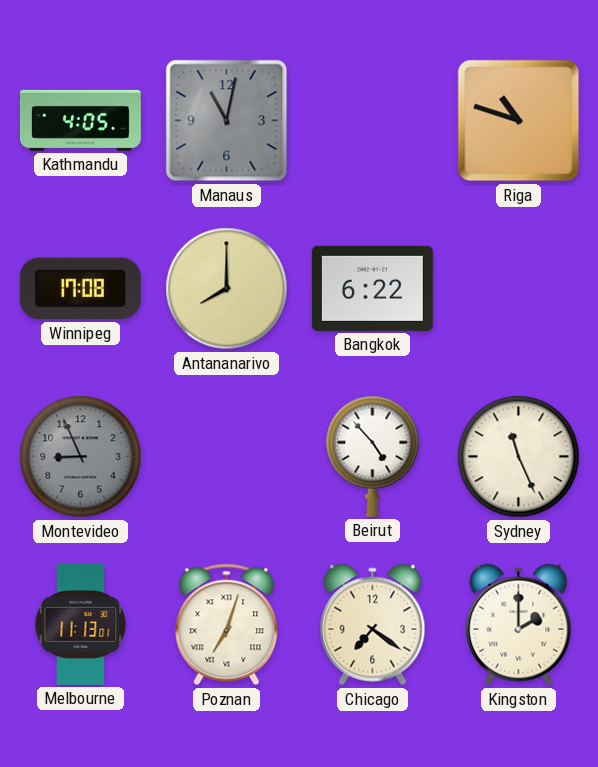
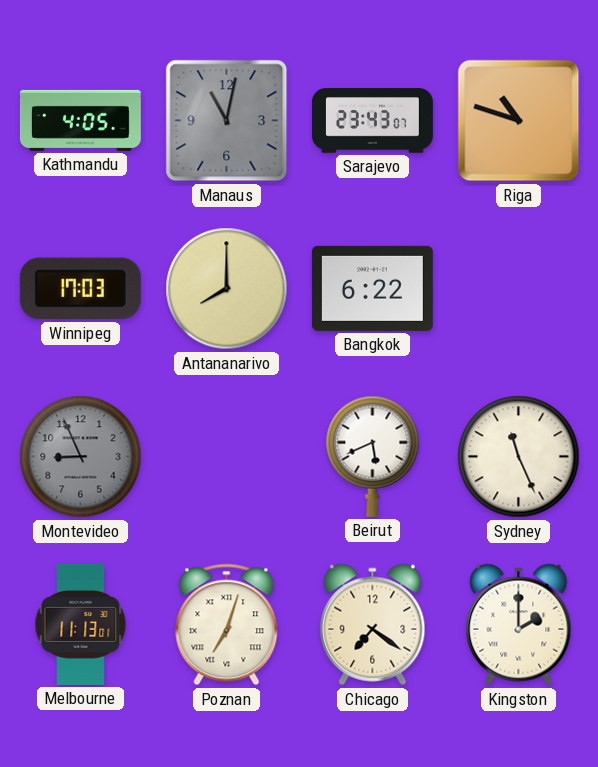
Sarajevo: none -> 23:43 (372, 121)
Winnipeg: 17:08 -> 17:03 (80, 289)
Beirut: 4:53 -> 5:41 (373, 456)
